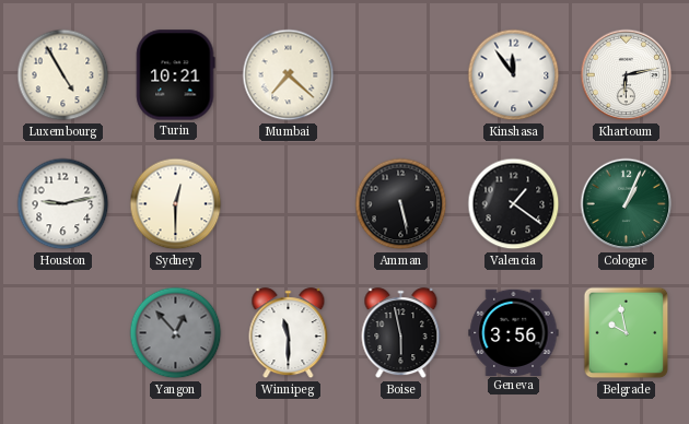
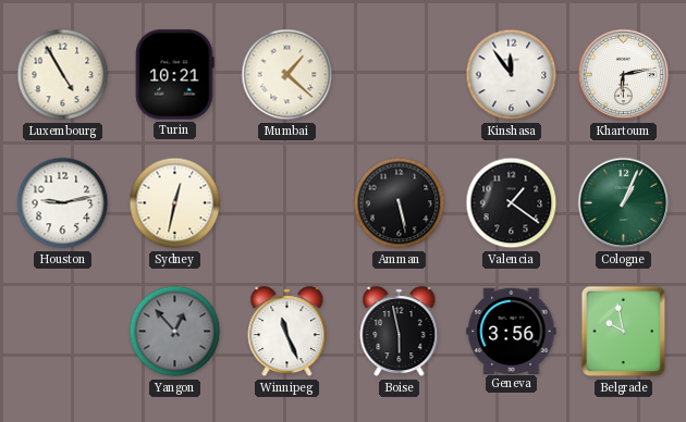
Mumbai: 7:22 -> 1:22 (287, 75)
Sydney: 12:30 -> 12:32 (175, 203)
Winnipeg: 11:30 -> 11:26 (287, 332)
